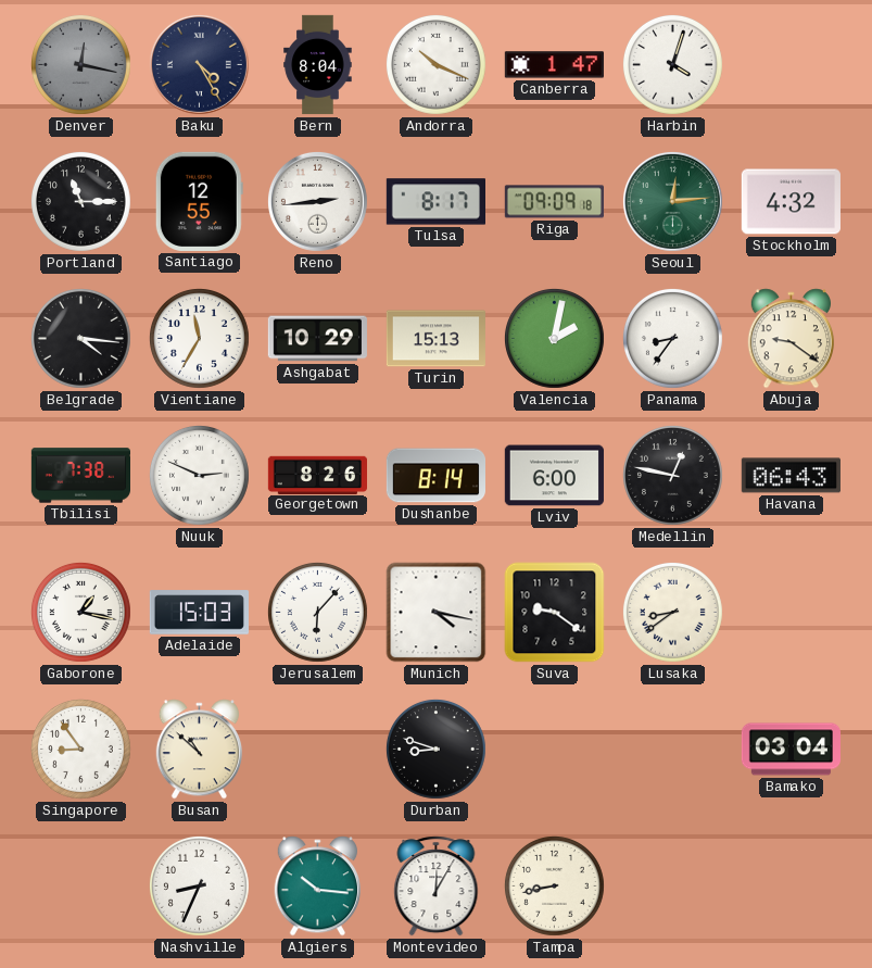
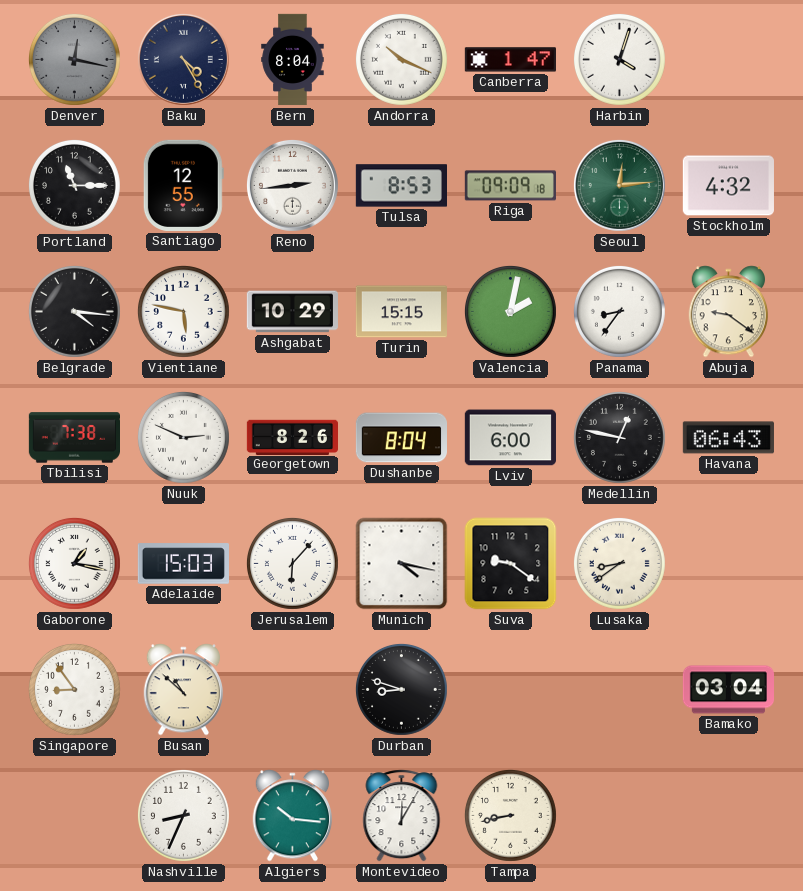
Tulsa: 8:17 -> 8:53 (401, 186)
Vientiane: 11:35 -> 5:47 (184, 312)
Turin: 15:13 -> 15:15 (401, 312)
Dushanbe: 8:14 -> 8:04 (401, 438)
